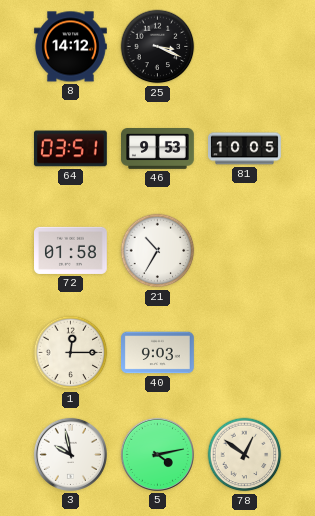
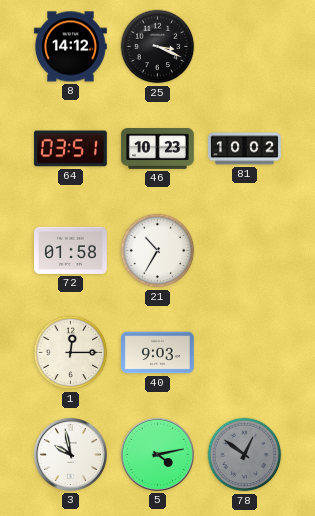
46: 9:53 -> 10:23 (158, 149)
81: 10:05 -> 10:02 (245, 149)
78 dial: cream -> grey (245, 455)
